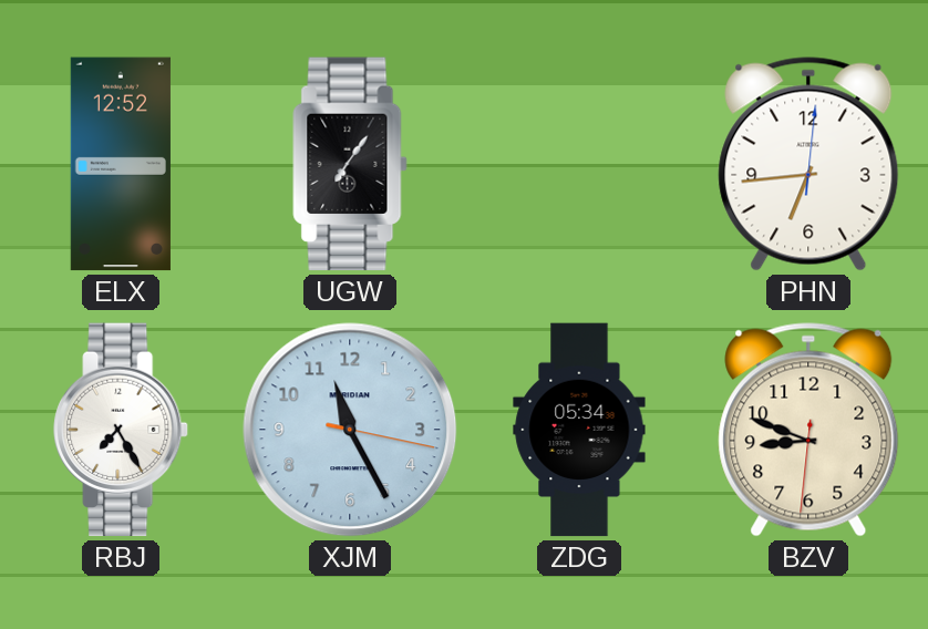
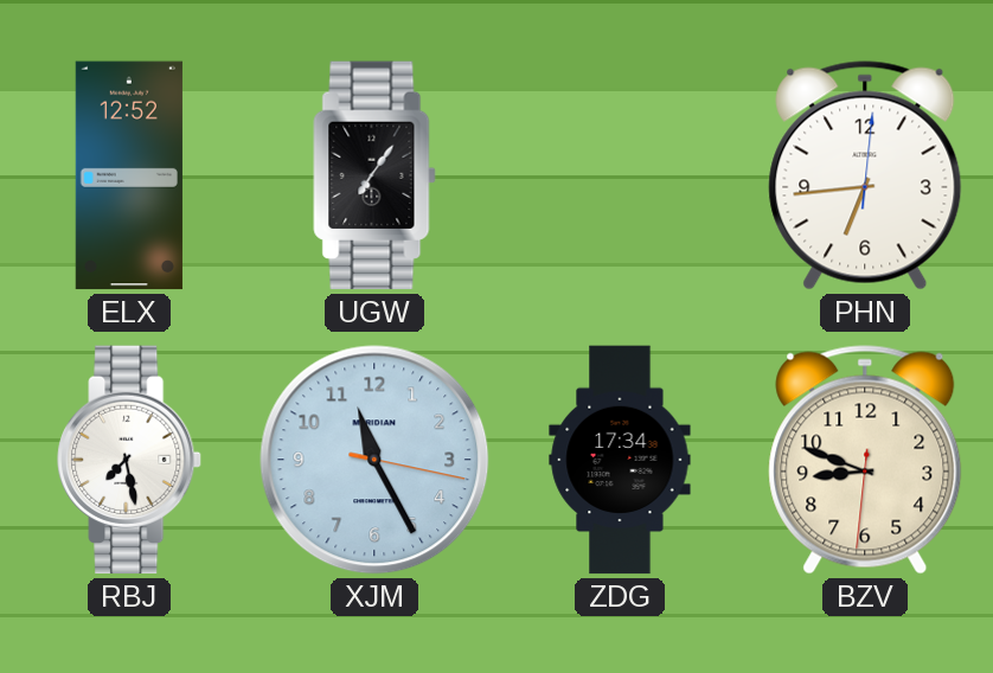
RBJ: 7:25 -> 7:28 (129, 460)
ZDG: 05:34 -> 17:34 (620, 460)
